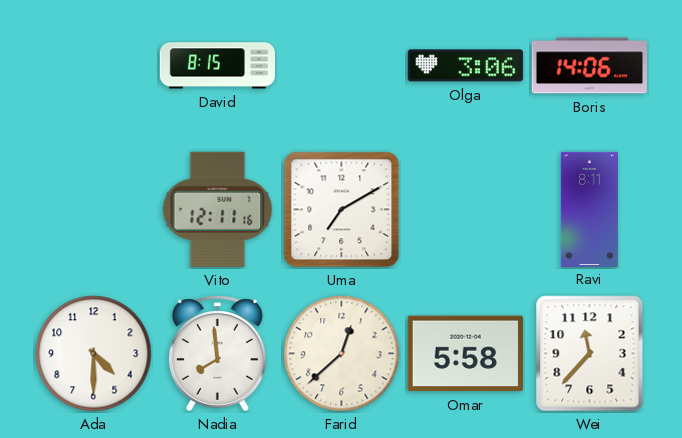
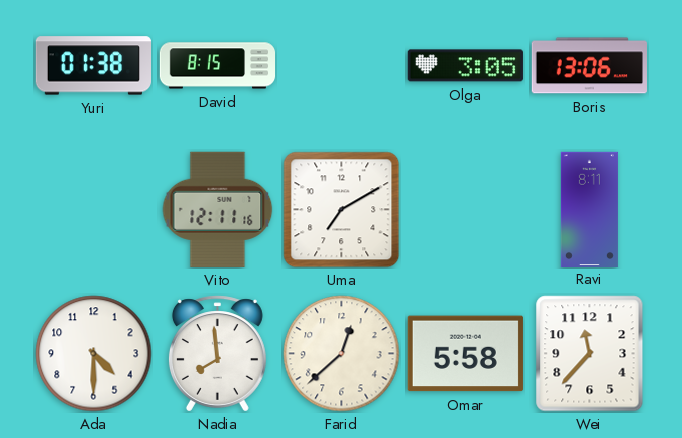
Yuri: none -> 01:38 (93, 66)
Olga: 3:06 -> 3:05 (465, 66)
Boris: 14:06 -> 13:06 (589, 66)
